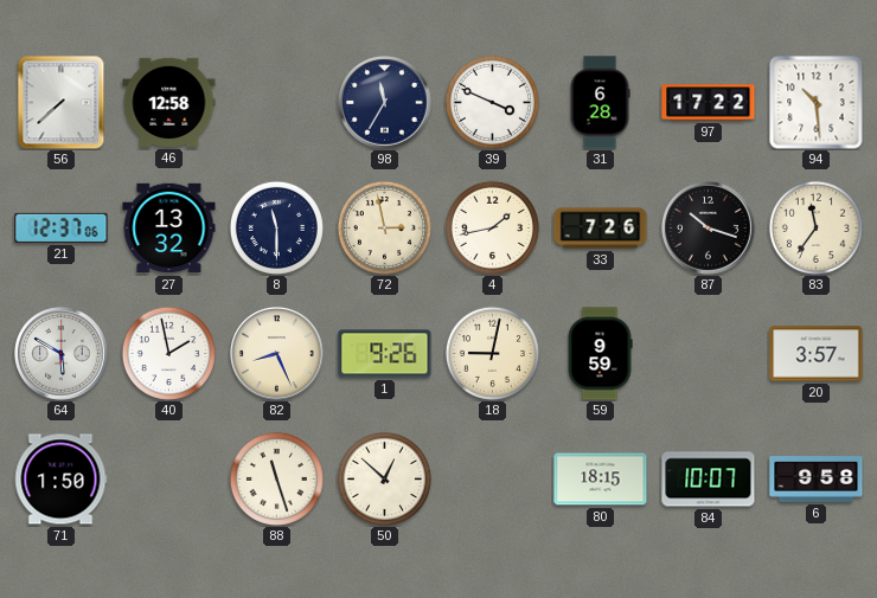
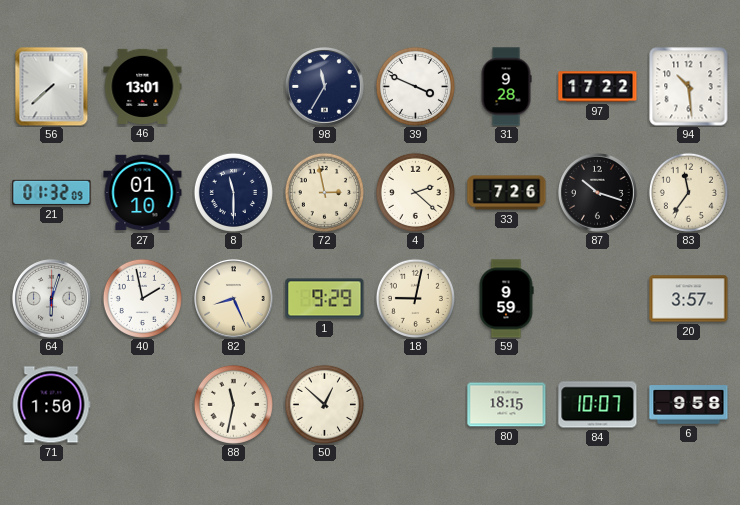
46: 12:58 -> 13:01 (143, 86)
31: 6:28 -> 9:28 (506, 87)
21: 12:37 -> 01:32 (52, 192)
27: 13:32 -> 01:10 (143, 193)
4: 1:43 -> 2:22 (415, 192)
64: 5:50 -> 6:03 (52, 299)
1: 9:26 -> 9:29 (325, 299)
88: 11:27 -> 11:32 (233, 404)
